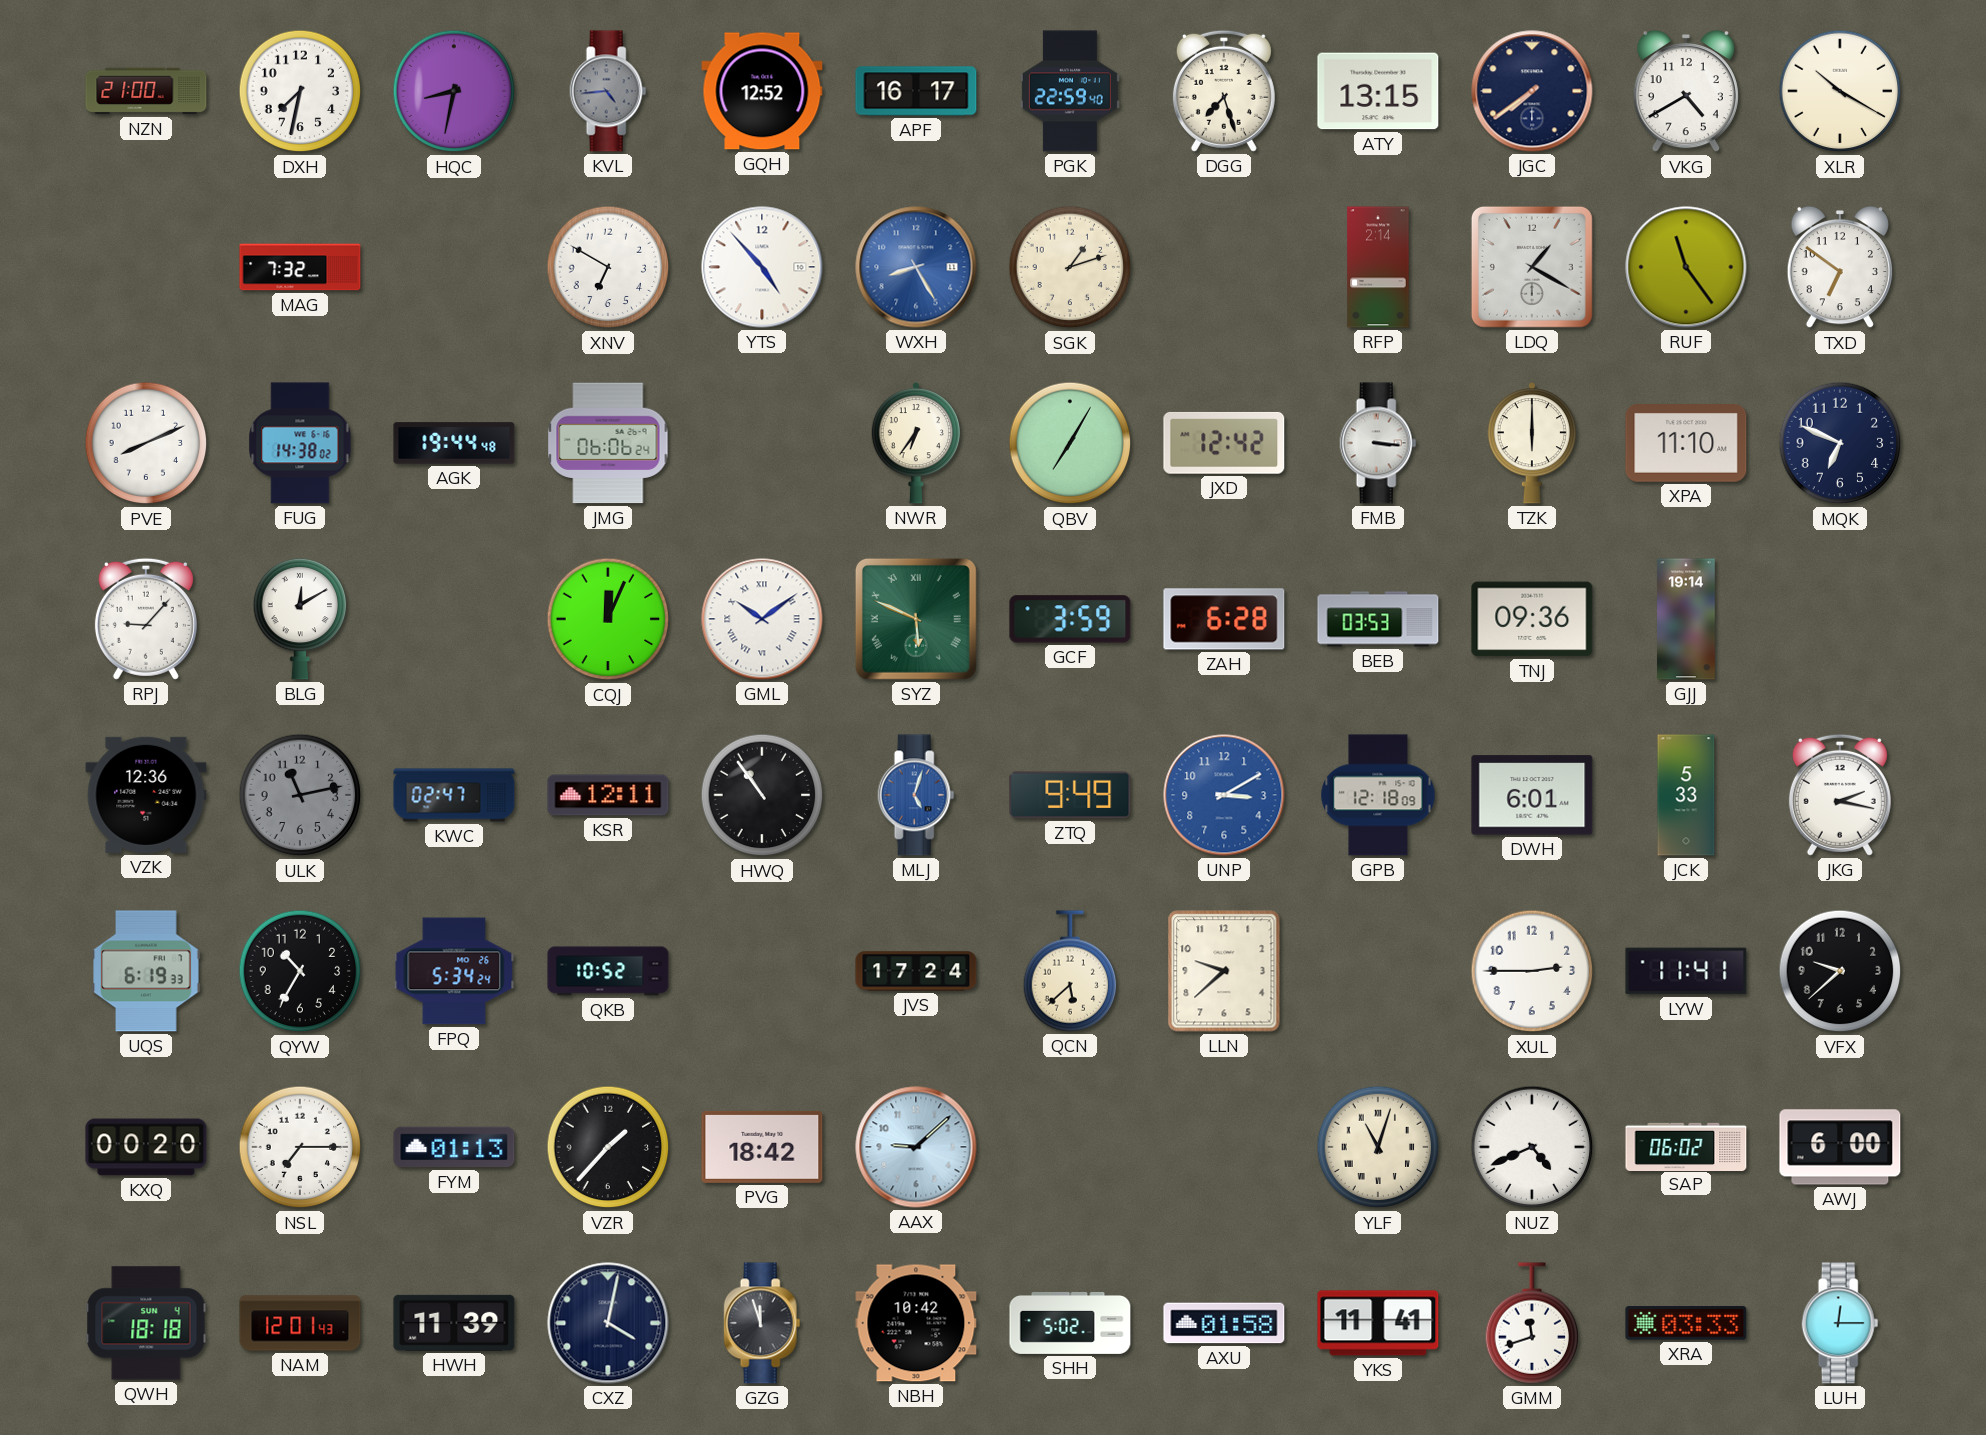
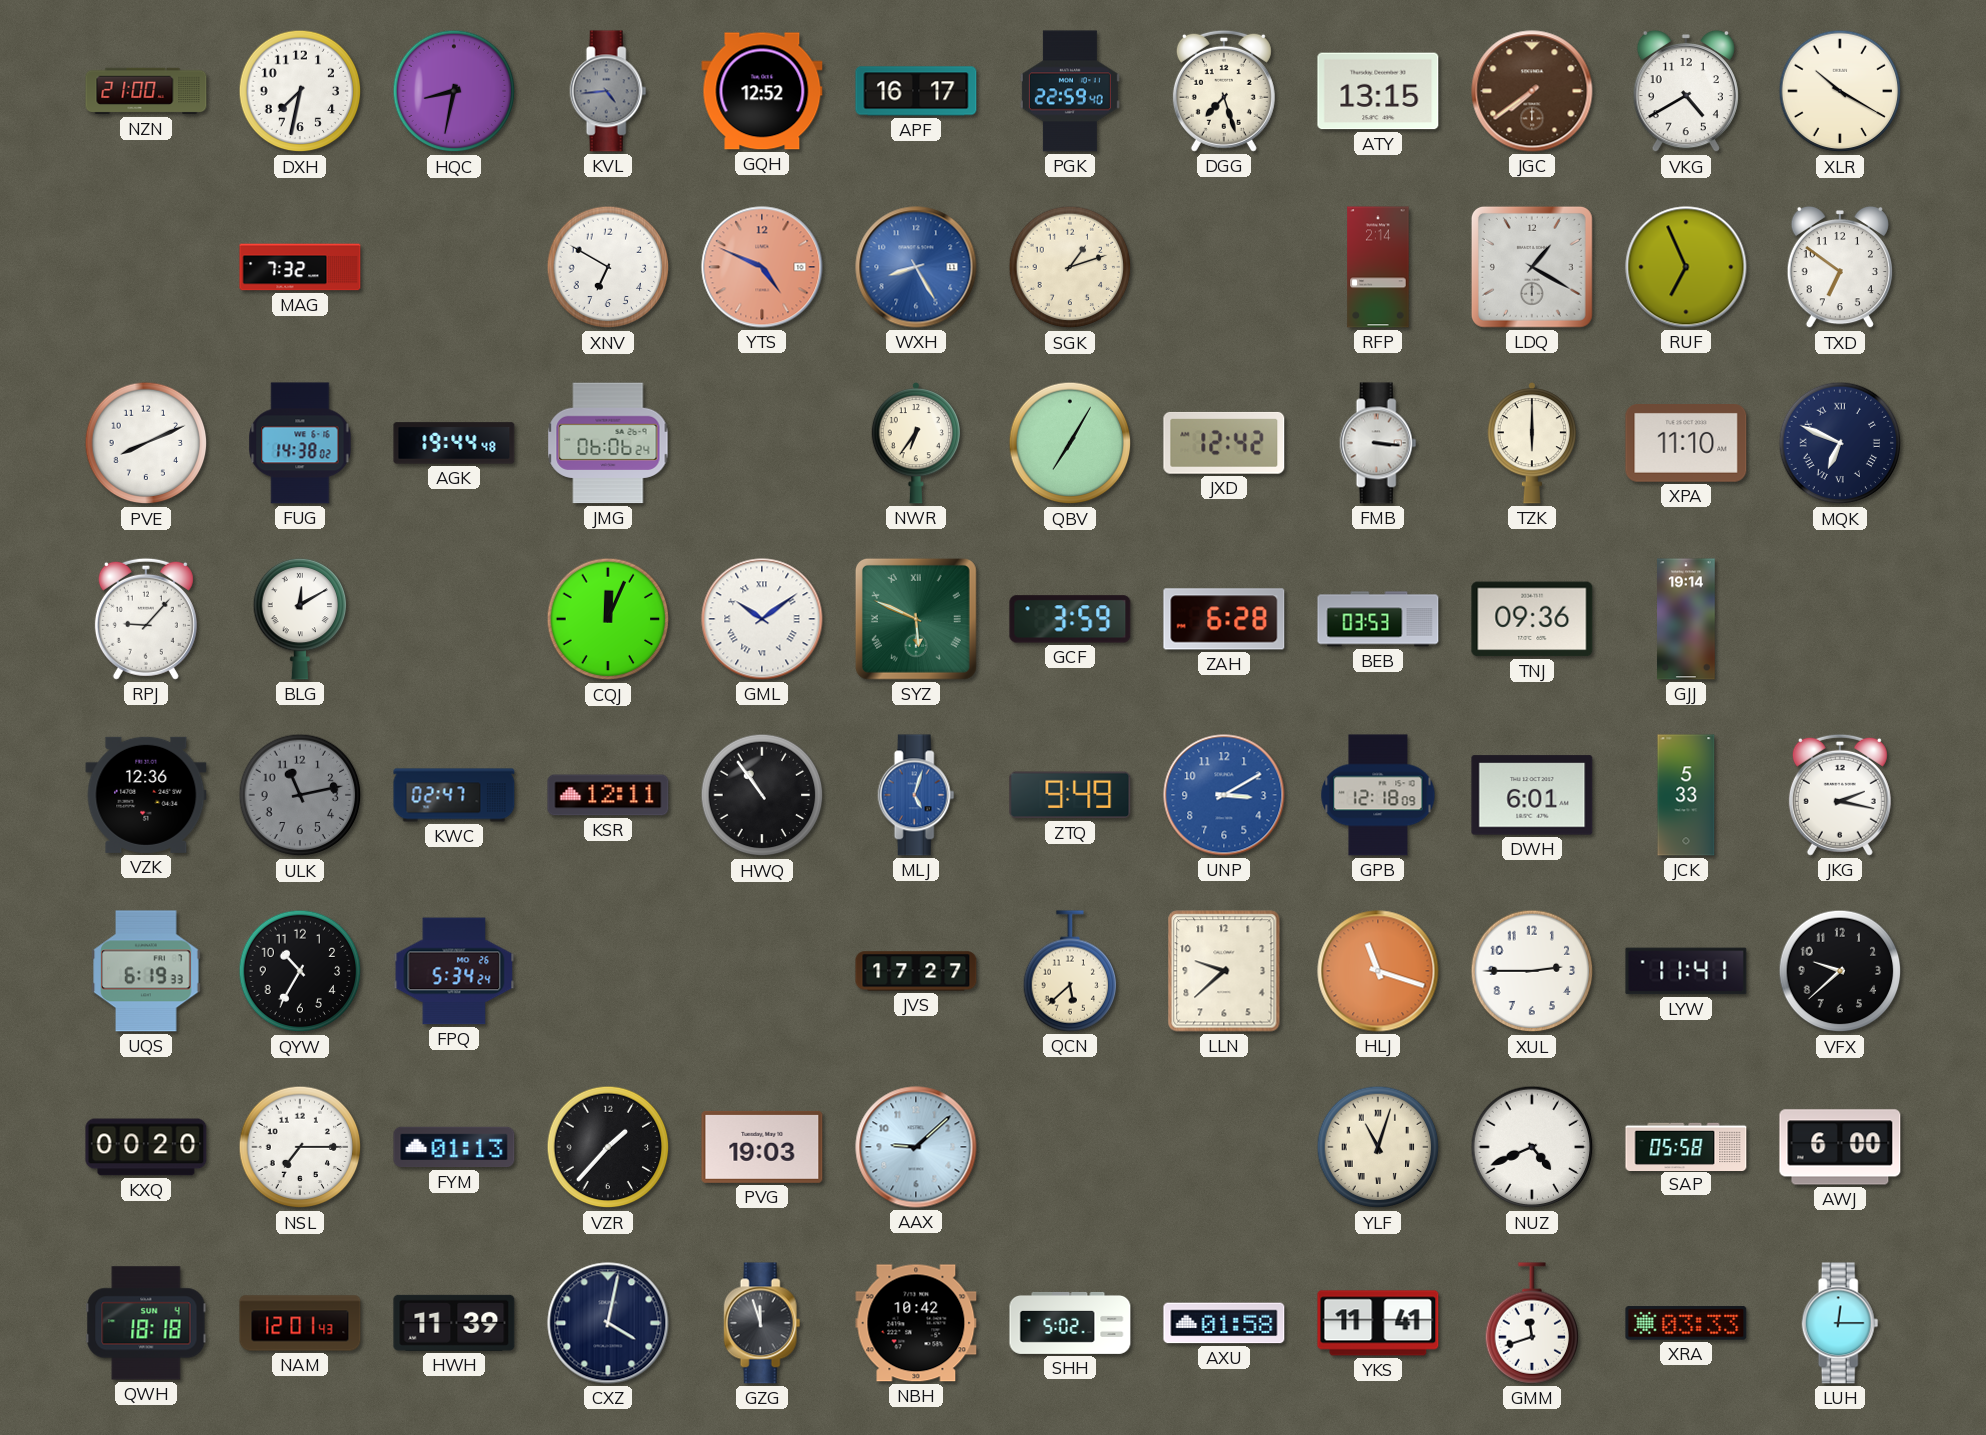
JGC dial: navy -> brown (1532, 91)
YTS: 4:53 -> 4:49 (762, 267)
YTS dial: white -> salmon (762, 267)
RUF: 11:24 -> 6:56 (1686, 267)
MQK numerals: Arabic -> Roman (1840, 443)
QKB: 10:52 -> none (608, 971)
JVS: 17:24 -> 17:27 (916, 971)
HLJ: none -> 11:18 (1378, 971)
PVG: 18:42 -> 19:03 (762, 1147)
SAP: 06:02 -> 05:58 (1686, 1146)
